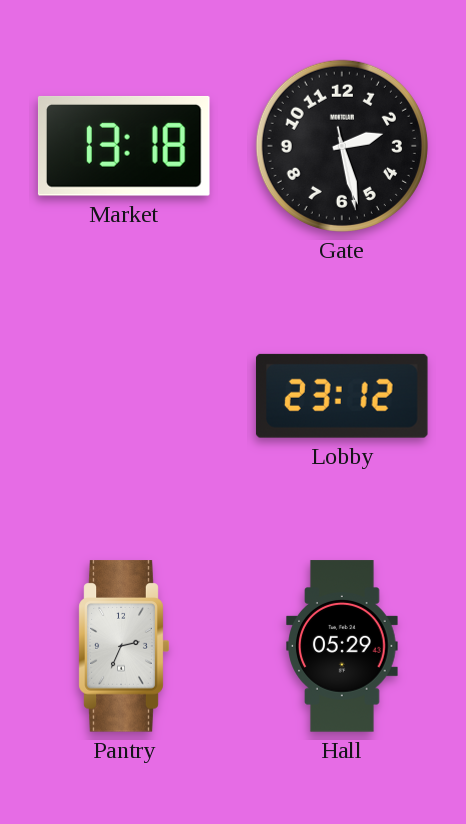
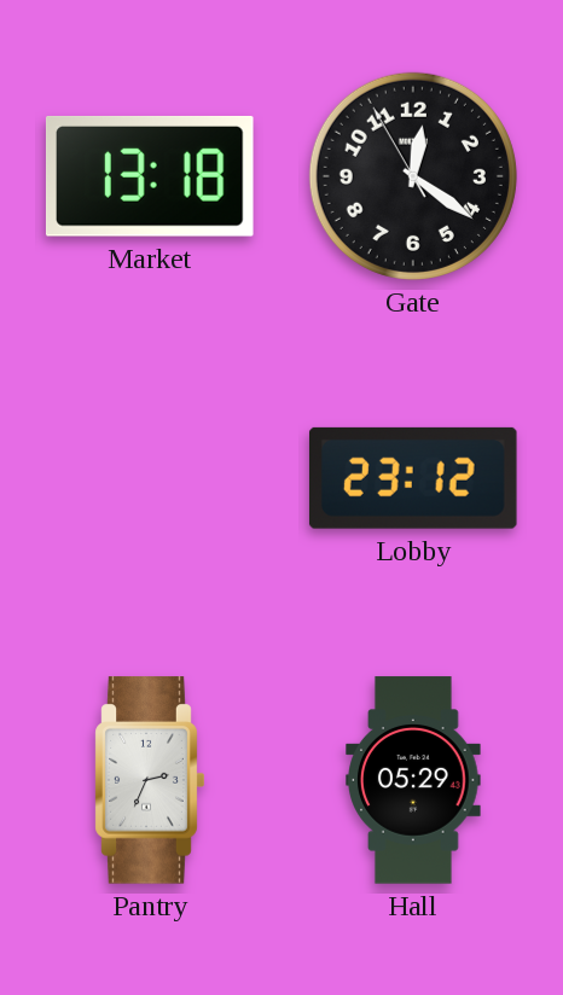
Gate: 2:27 -> 12:20 (413, 176)
